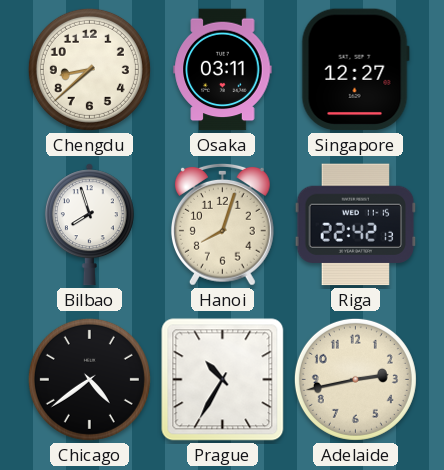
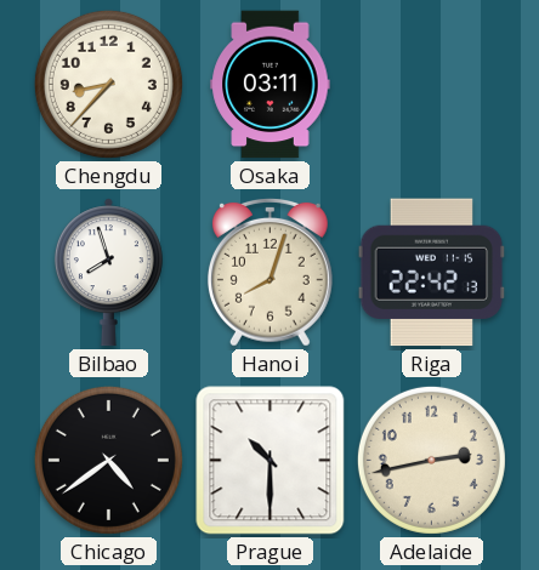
Chengdu: 8:38 -> 8:37 (108, 84)
Singapore: 12:27 -> none (355, 70)
Prague: 10:35 -> 10:30 (271, 461)
